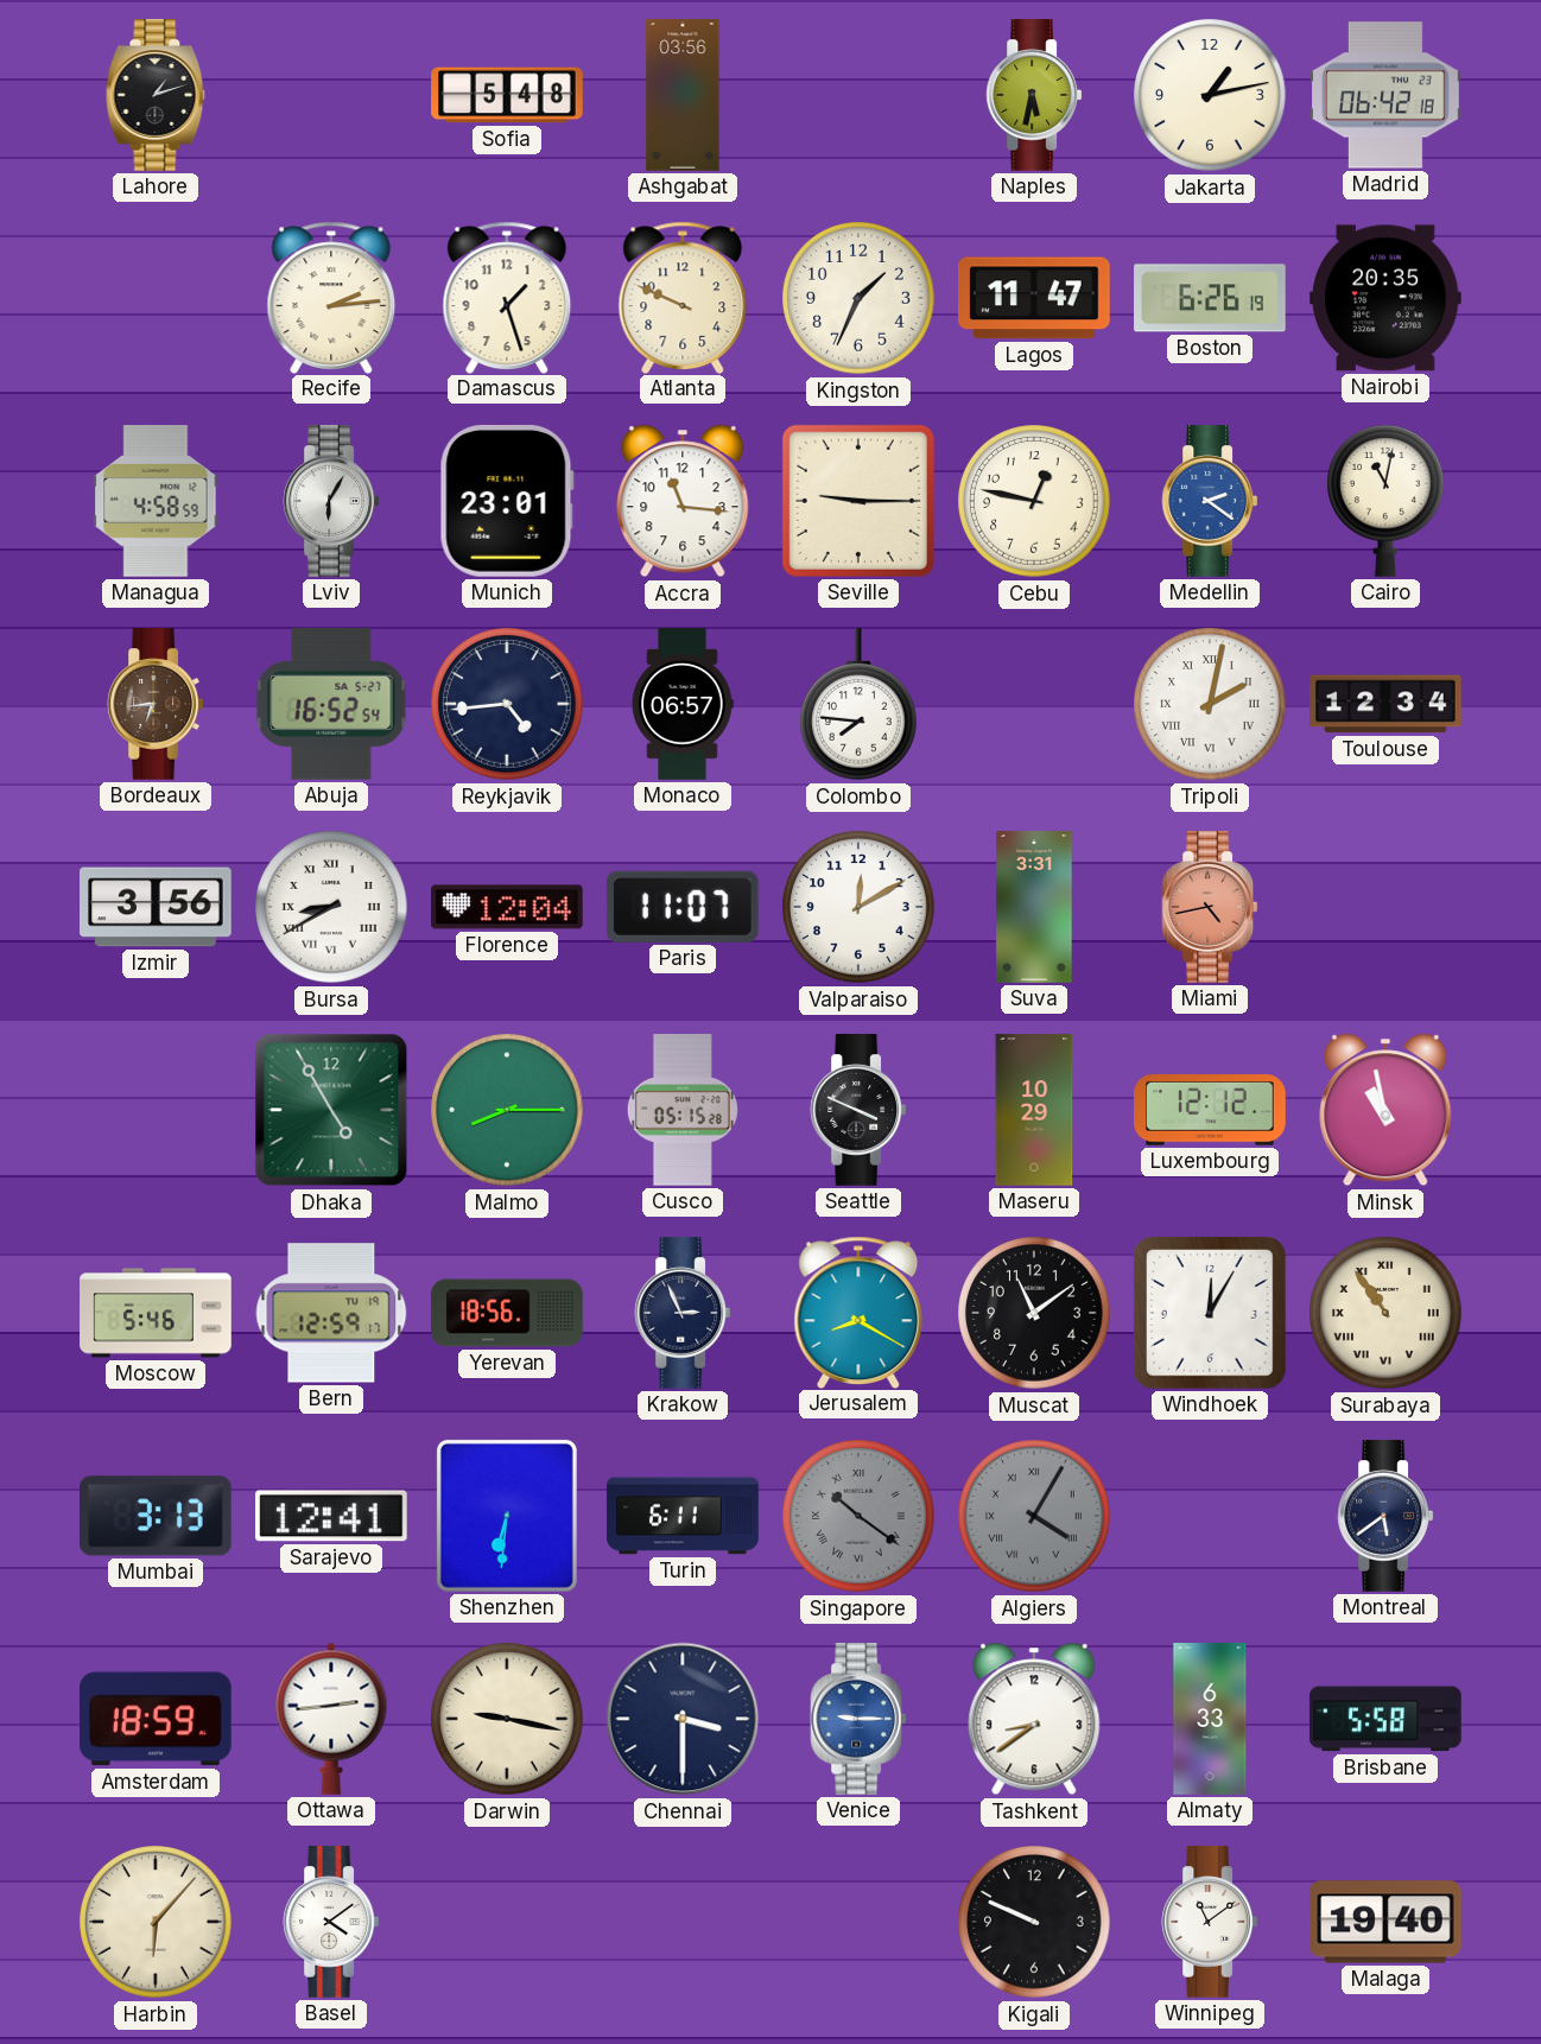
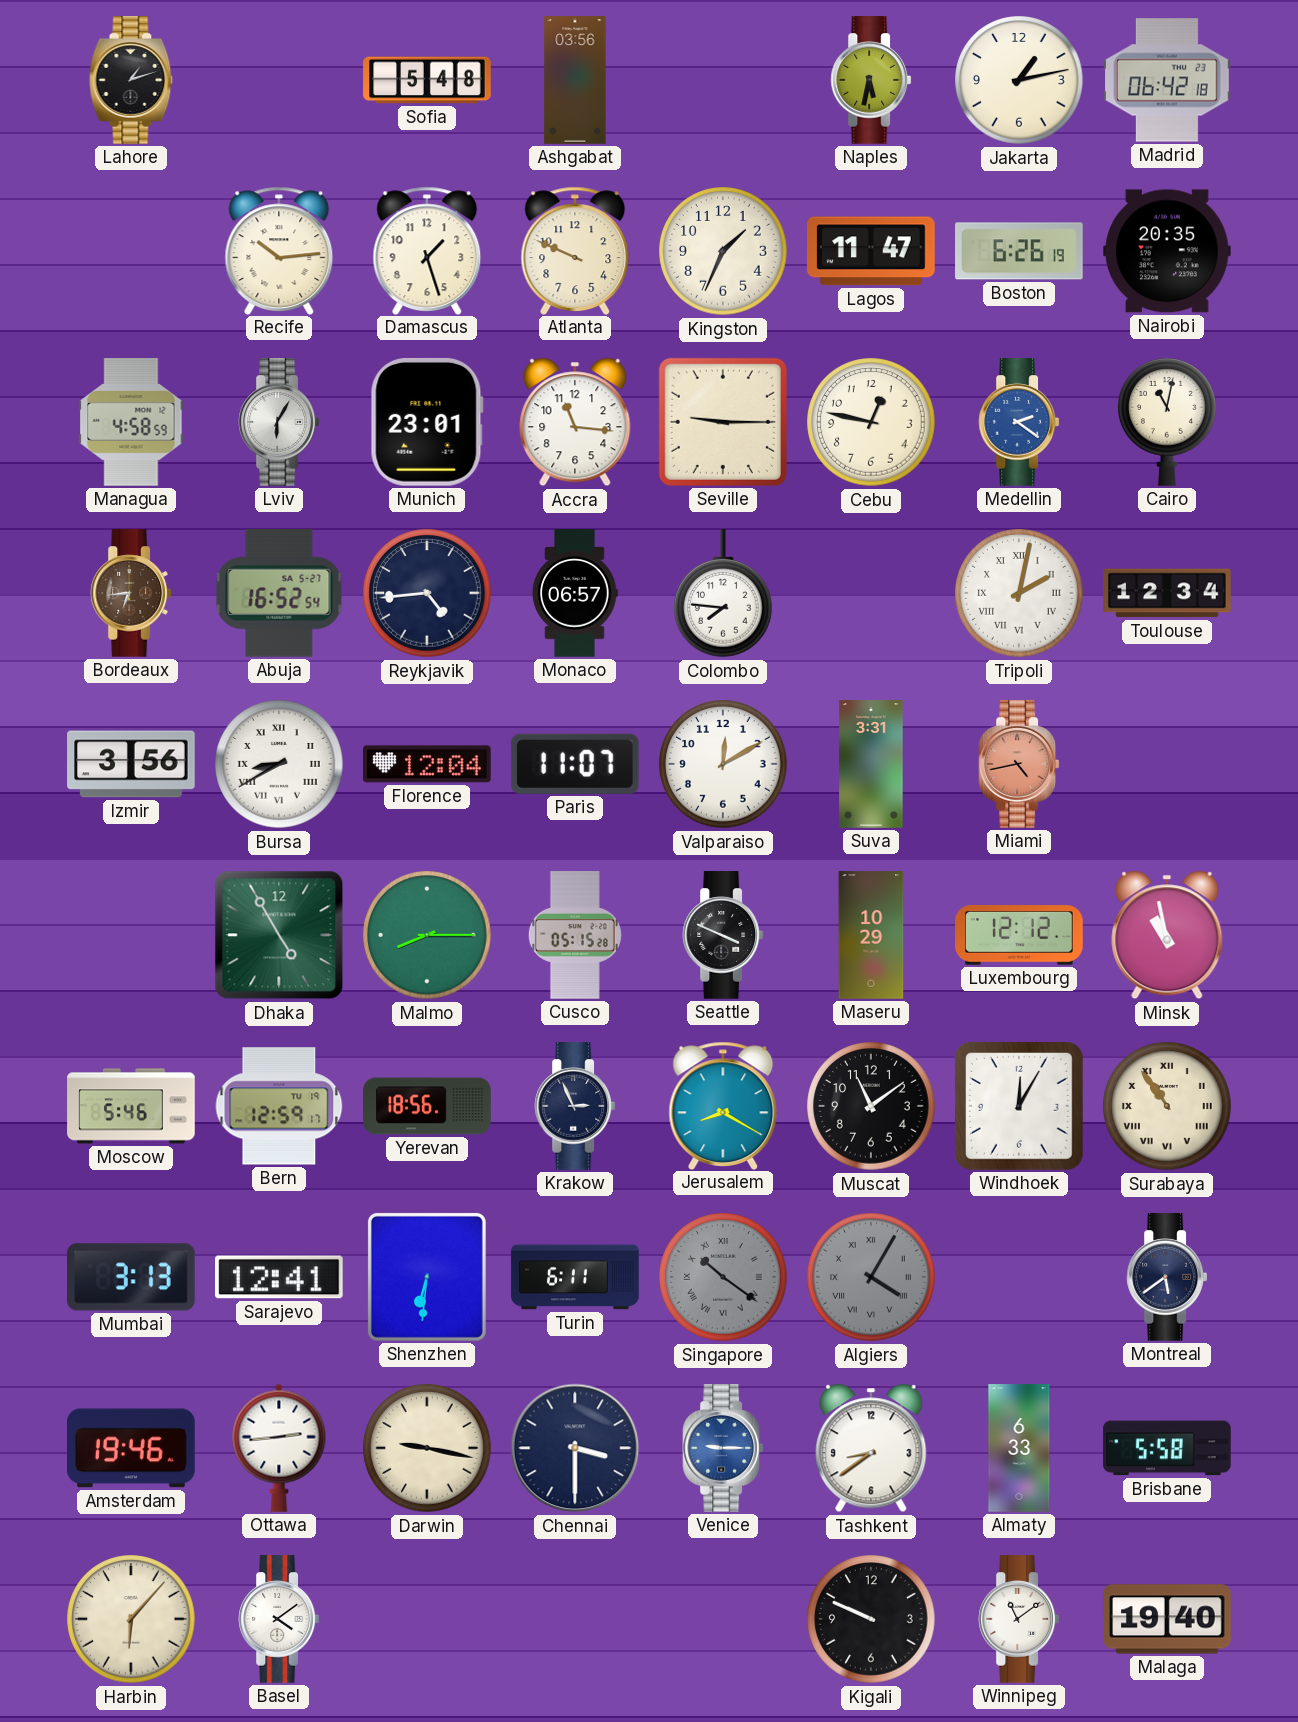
Recife: 2:14 -> 10:14 (279, 250)
Amsterdam: 18:59 -> 19:46 (132, 1448)
